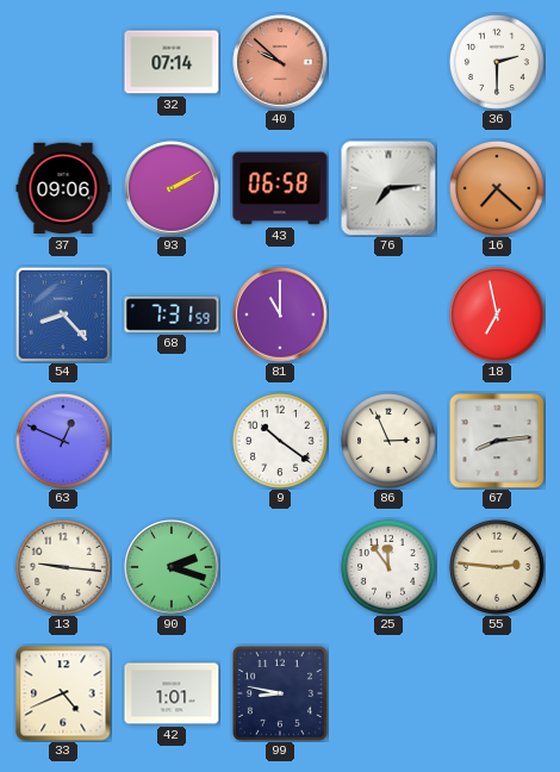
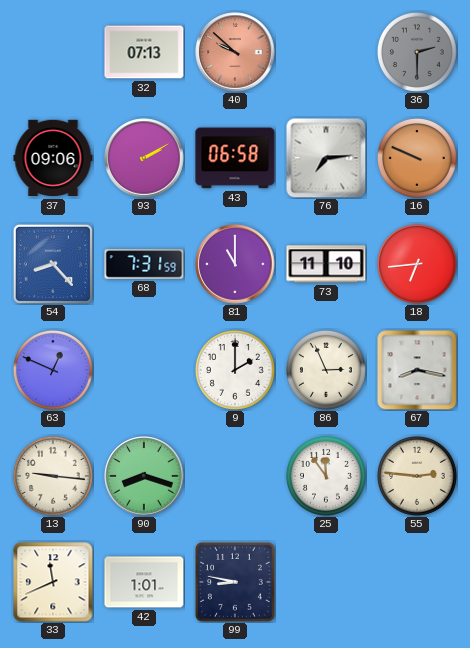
32: 07:14 -> 07:13 (144, 52)
36 dial: white -> grey (417, 52)
16: 7:22 -> 9:49 (417, 158)
73: none -> 11:10 (326, 264)
18: 6:58 -> 6:44 (417, 264)
9: 10:21 -> 2:00 (235, 370)
67: 8:14 -> 8:17 (417, 370)
90: 2:18 -> 8:18 (144, 476)
33: 4:41 -> 11:41 (53, 582)
